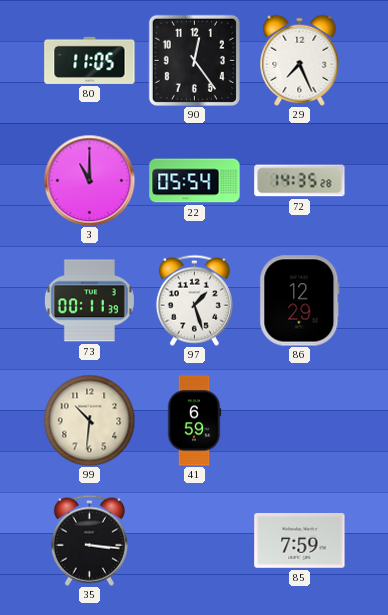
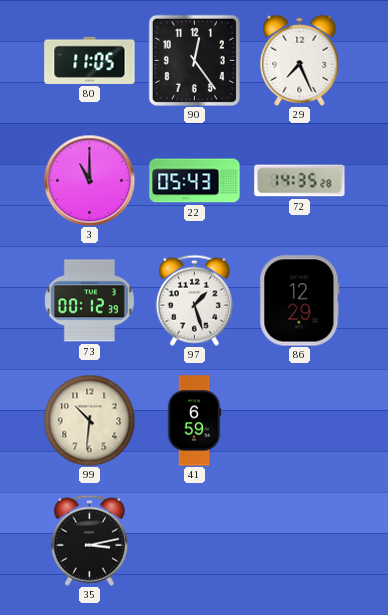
22: 05:54 -> 05:43 (195, 181)
73: 00:11 -> 00:12 (89, 301)
35: 3:16 -> 3:13 (89, 540)
85: 7:59 -> none (300, 541)
